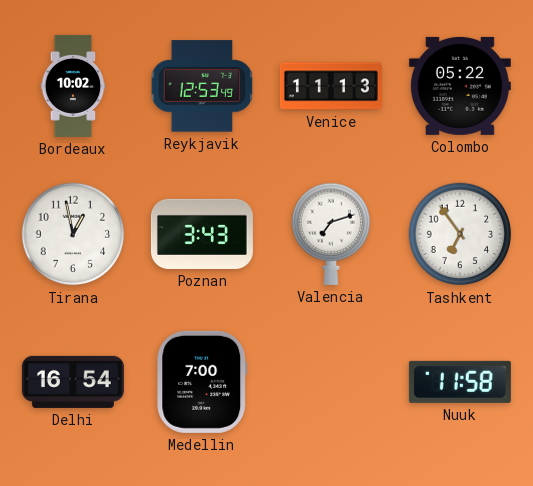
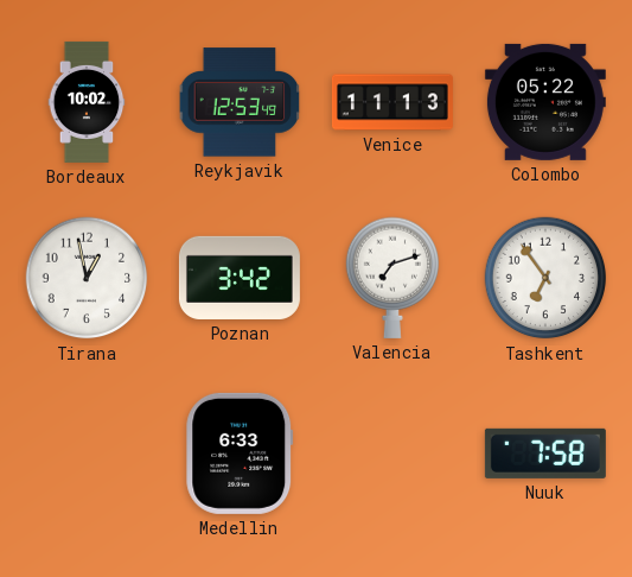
Poznan: 3:43 -> 3:42 (240, 278)
Delhi: 16:54 -> none (73, 382)
Medellin: 7:00 -> 6:33 (240, 454)
Nuuk: 11:58 -> 7:58 (545, 454)
